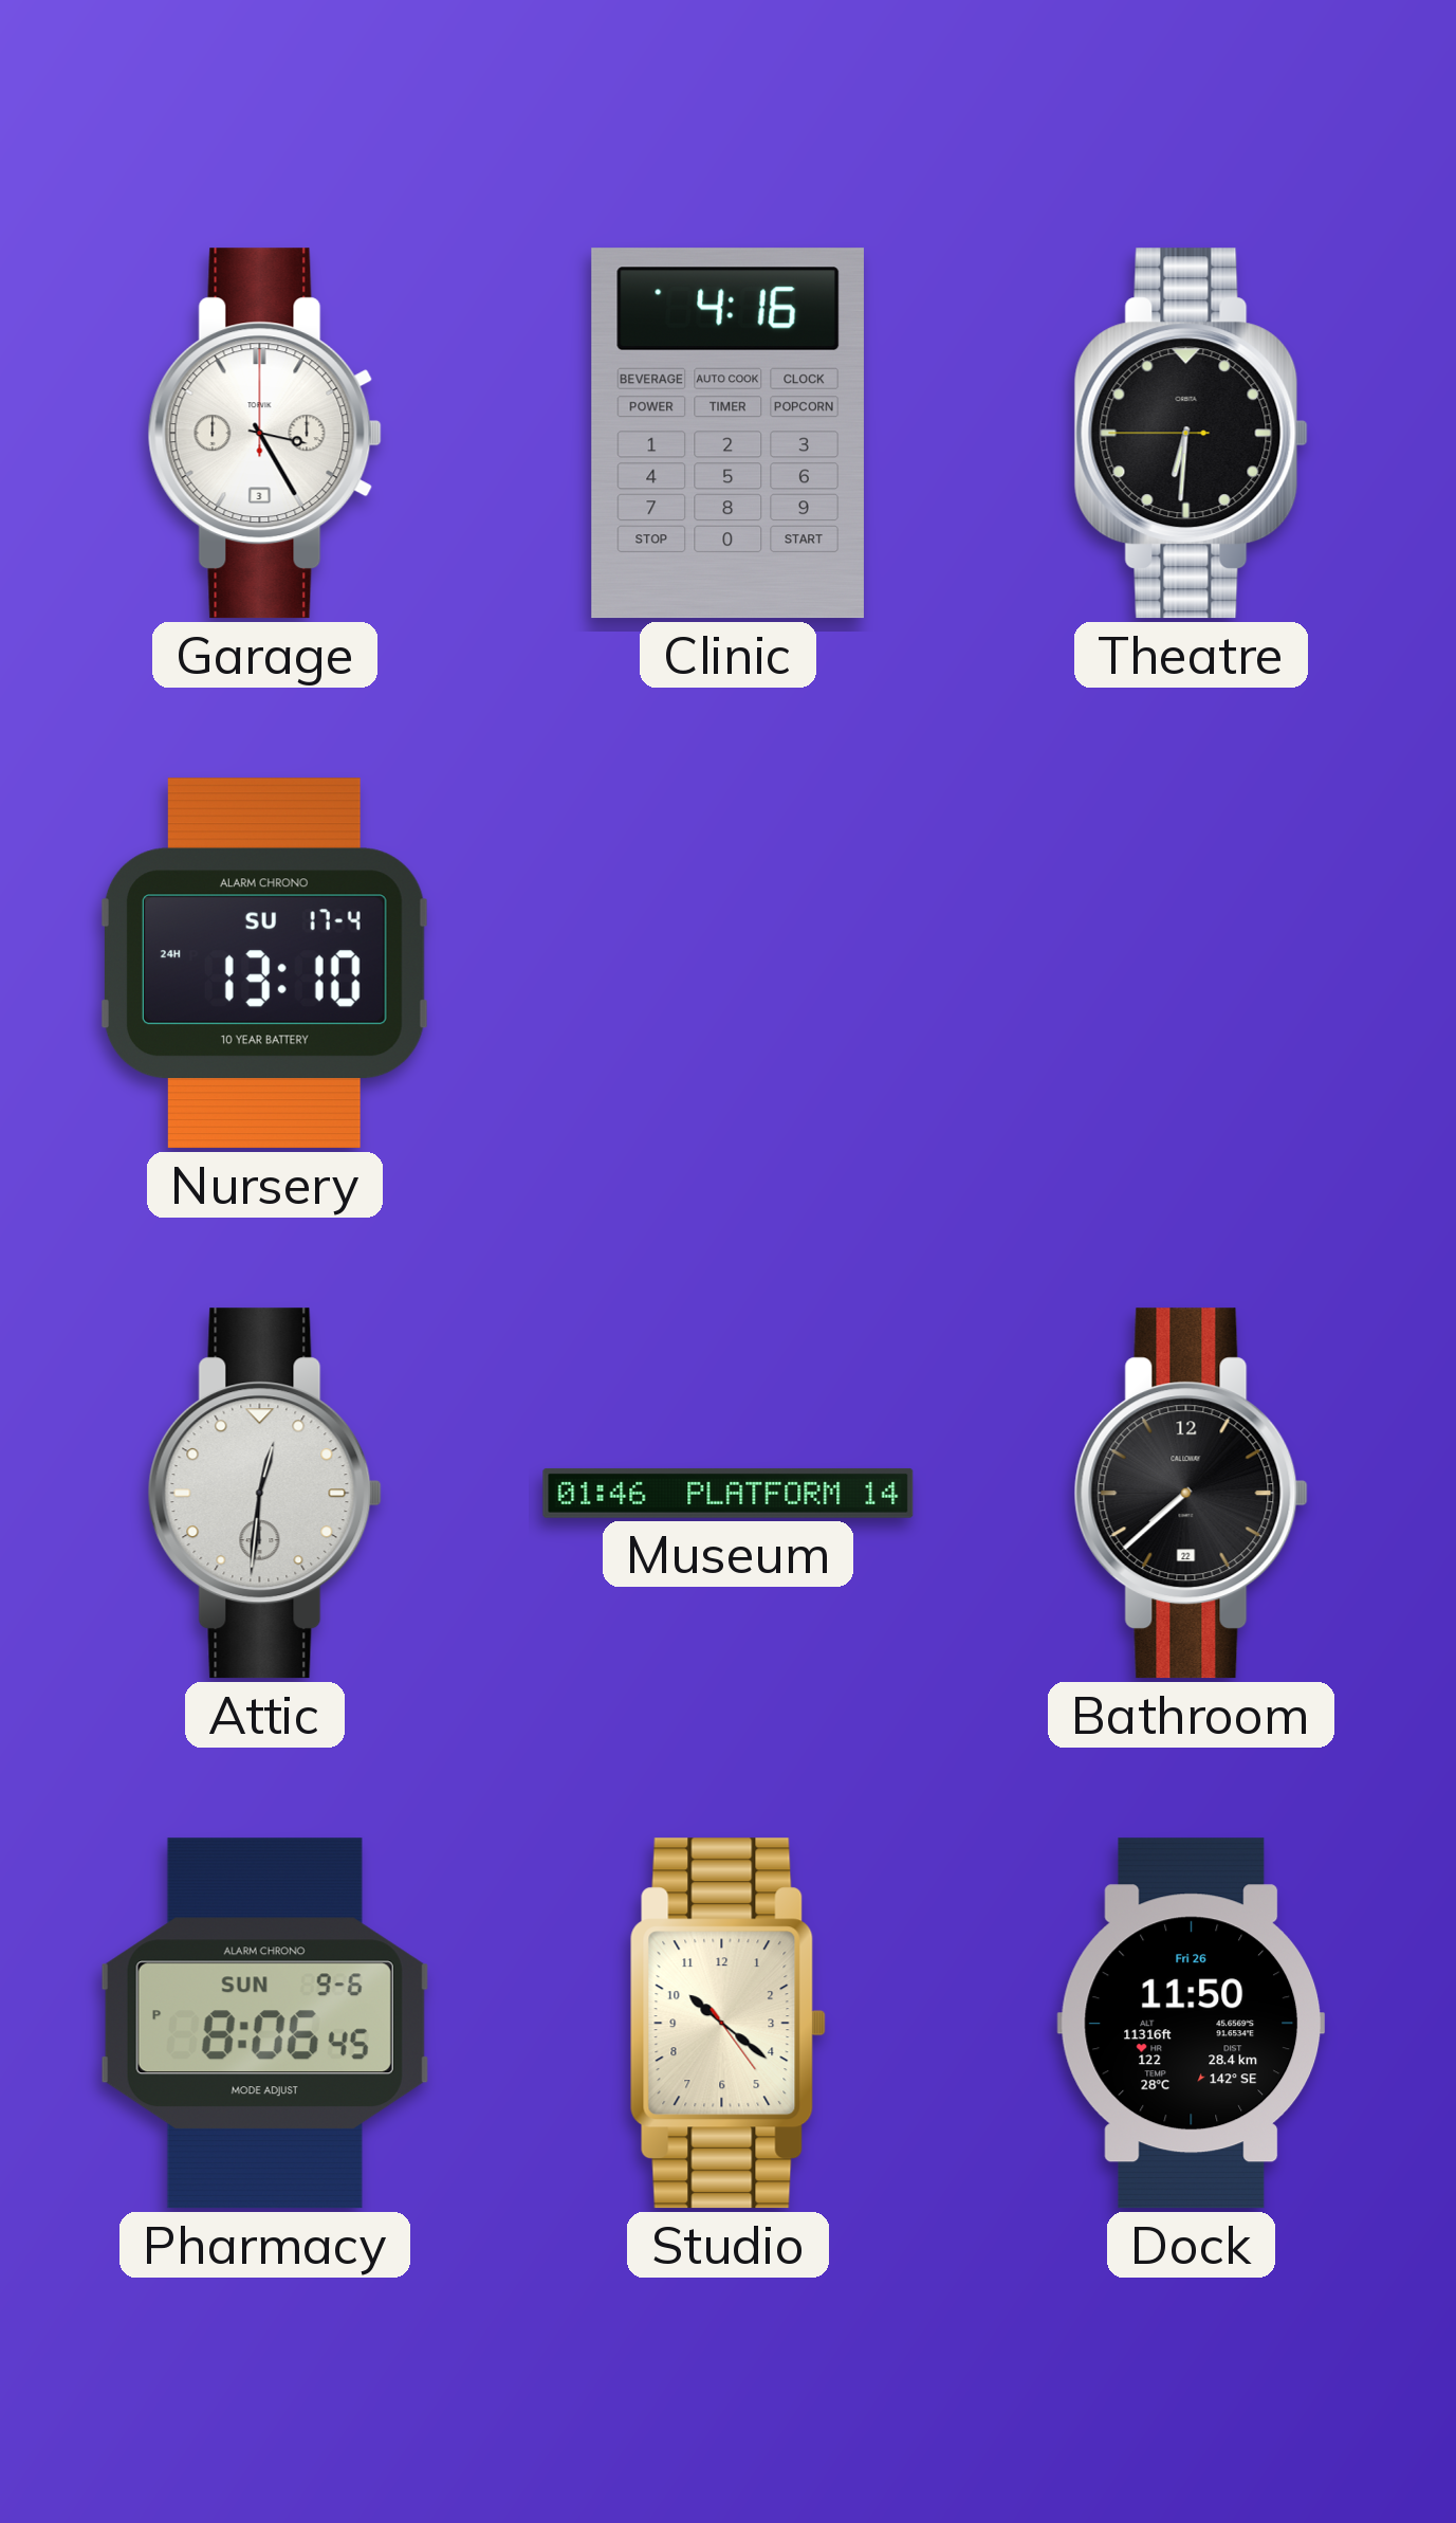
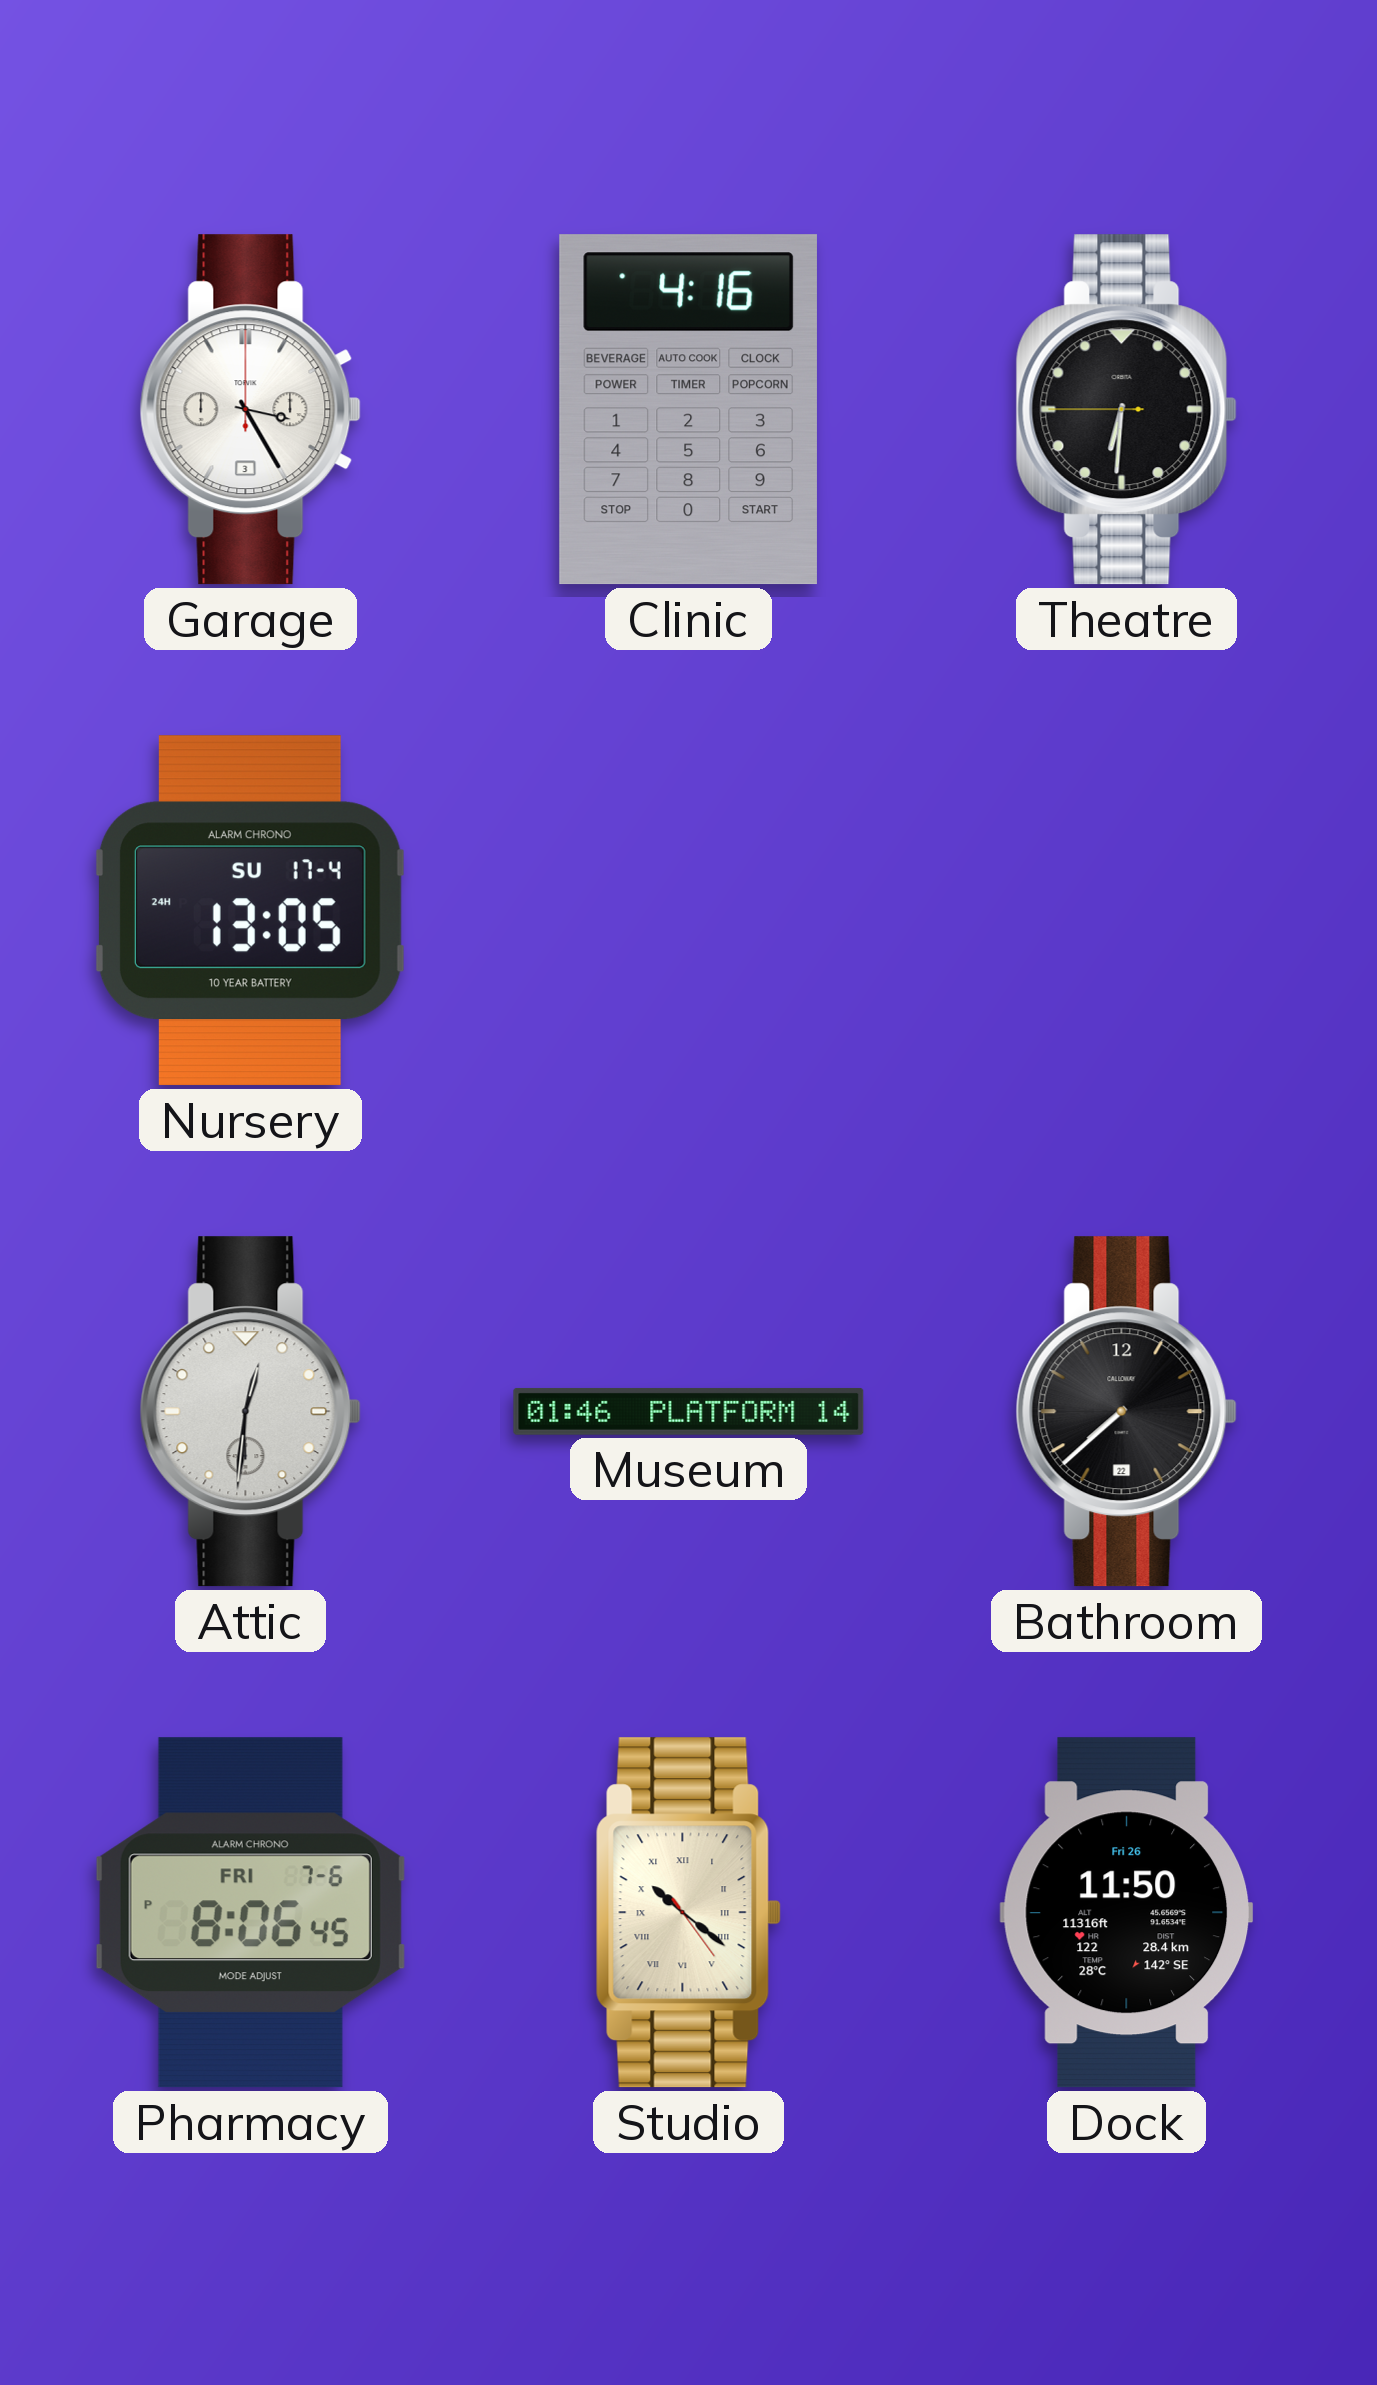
Nursery: 13:10 -> 13:05 (250, 911)
Pharmacy date: SUN 9-6 -> FRI 7-6 (250, 1913)
Studio numerals: Arabic -> Roman (688, 1913)
